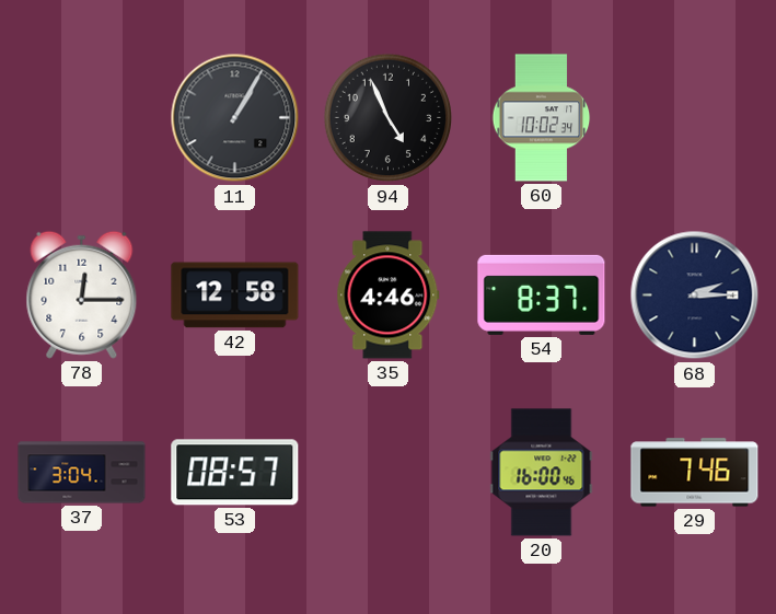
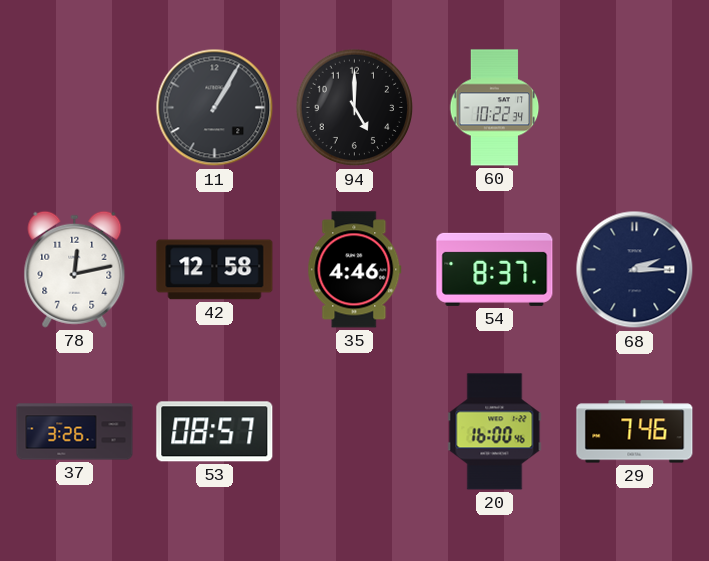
94: 4:56 -> 5:00 (355, 108)
60: 10:02 -> 10:22 (495, 108)
78: 12:15 -> 12:13 (75, 269)
37: 3:04 -> 3:26 (75, 432)
